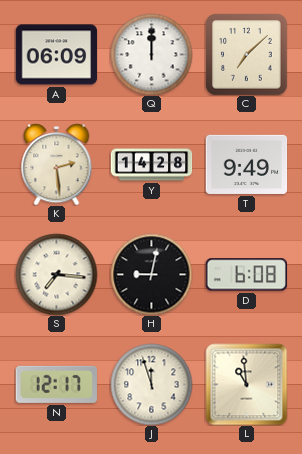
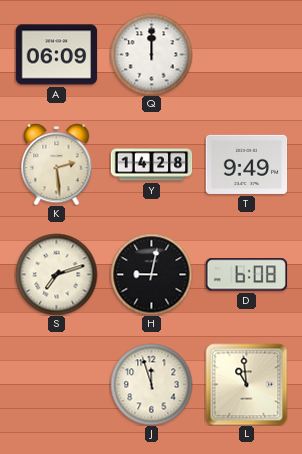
C: 7:08 -> none (246, 54)
S: 7:16 -> 7:12 (56, 274)
N: 12:17 -> none (56, 384)
